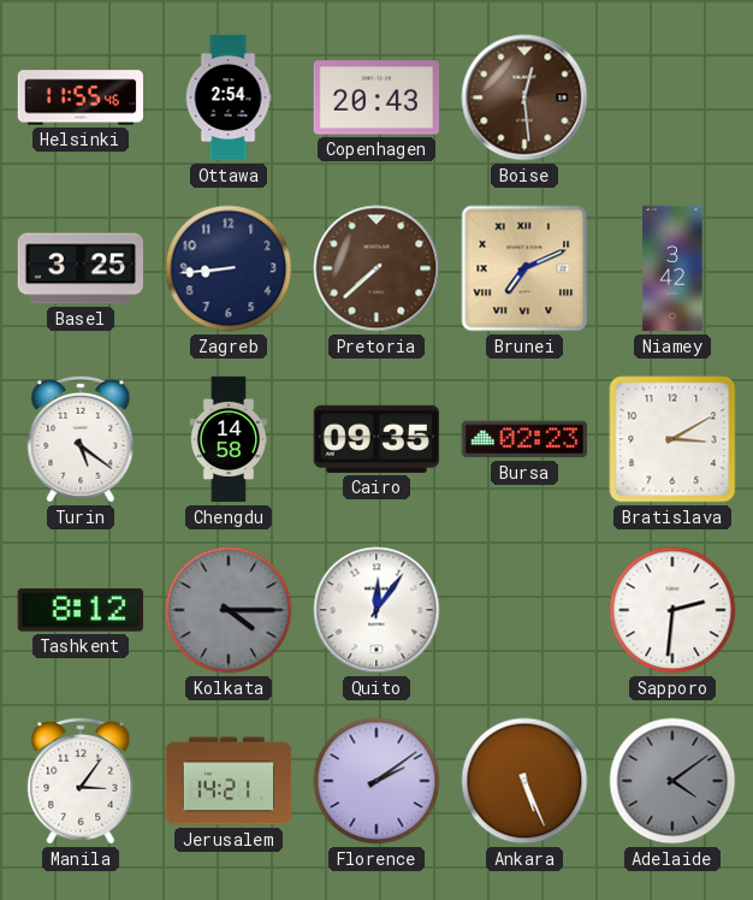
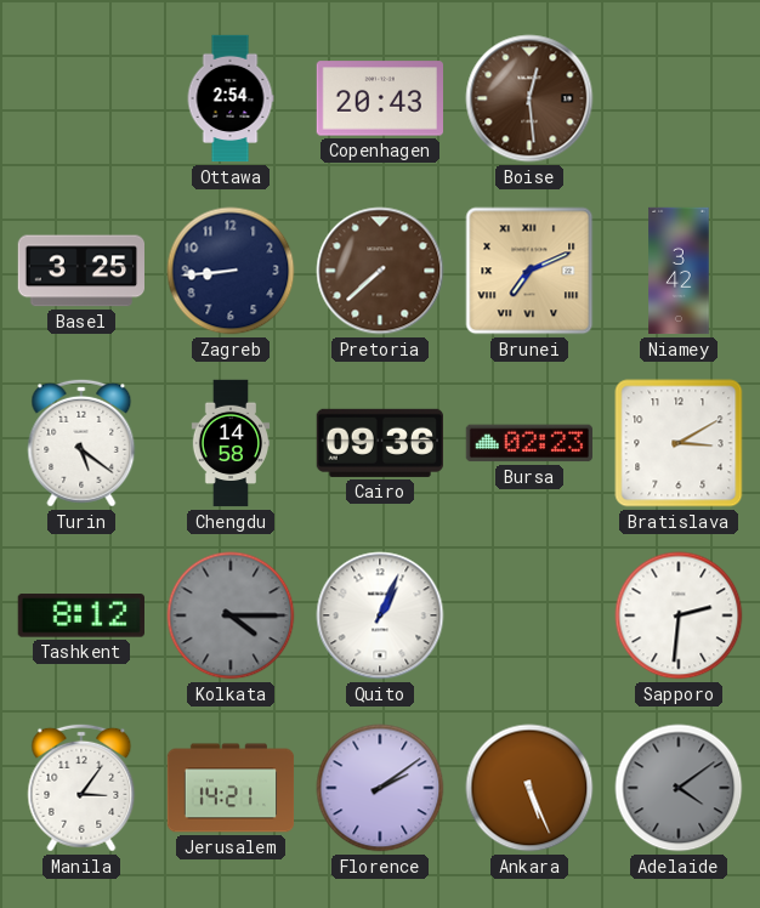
Helsinki: 11:55 -> none (79, 97)
Cairo: 09:35 -> 09:36 (380, 443)
Quito: 12:06 -> 1:04 (380, 615)
